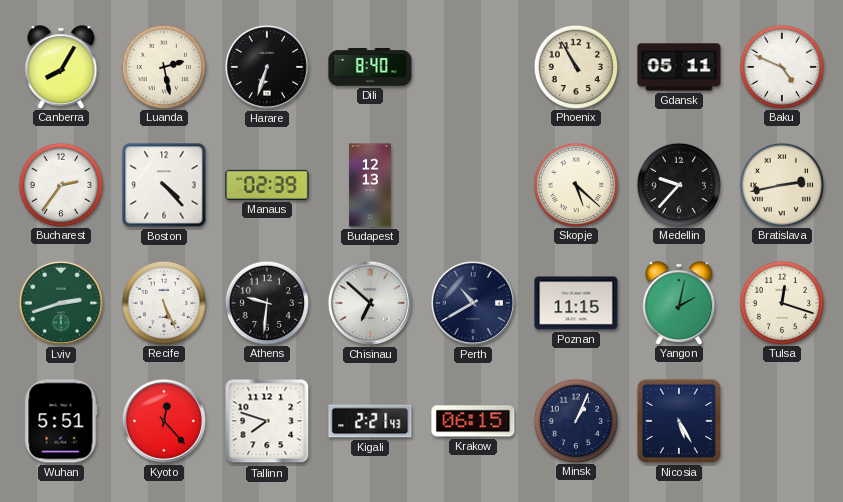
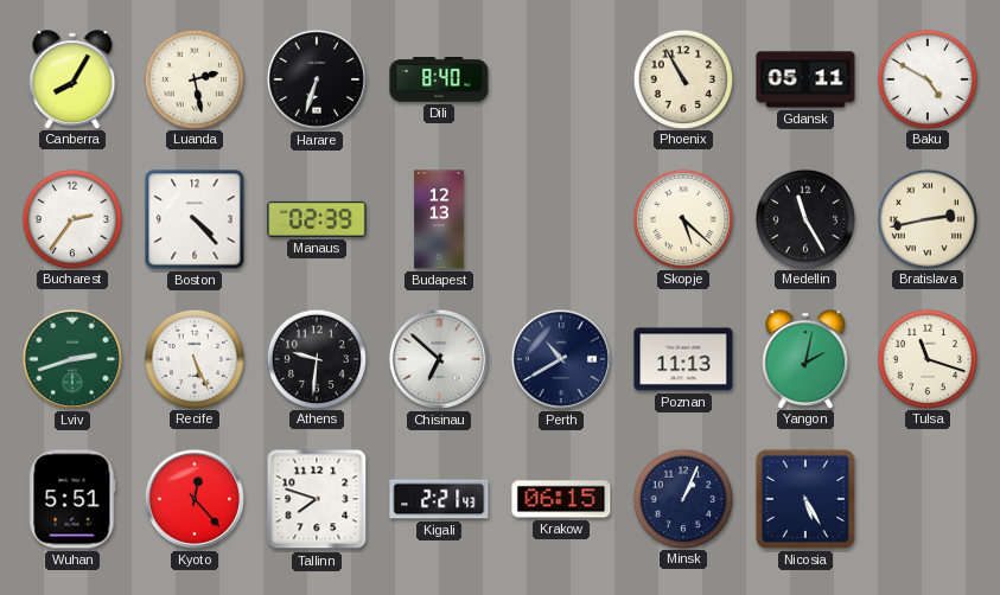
Baku: 4:49 -> 4:50 (926, 78)
Medellin: 9:37 -> 11:25 (804, 218)
Poznan: 11:15 -> 11:13 (683, 359)
Tulsa: 12:18 -> 11:18 (926, 358)
